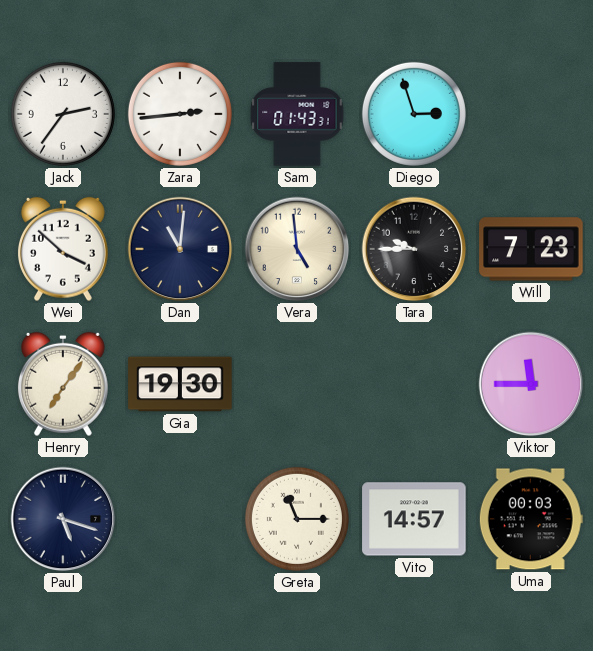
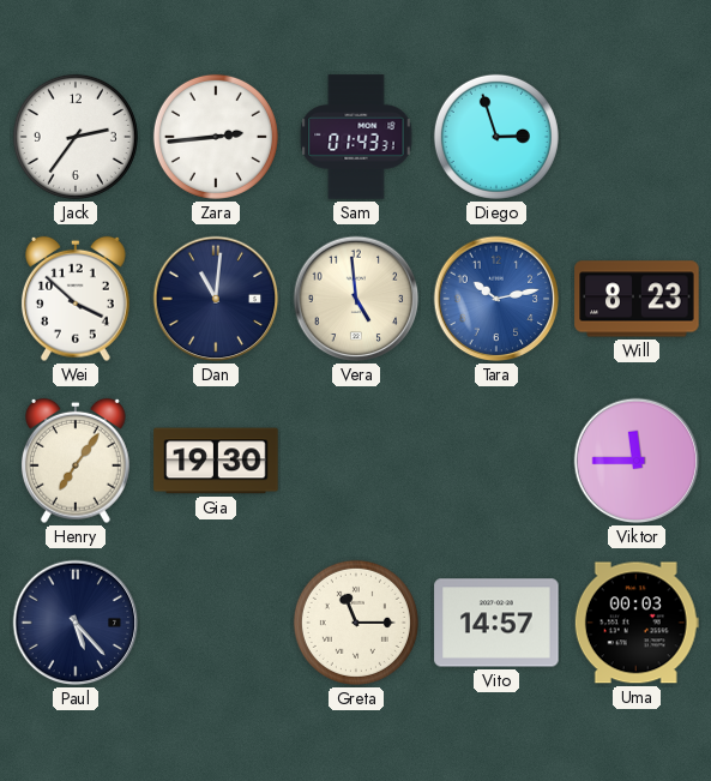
Tara: 9:45 -> 10:13 (496, 299)
Tara dial: black -> blue (496, 299)
Will: 7:23 -> 8:23 (637, 299)
Paul: 5:18 -> 5:23 (76, 623)
